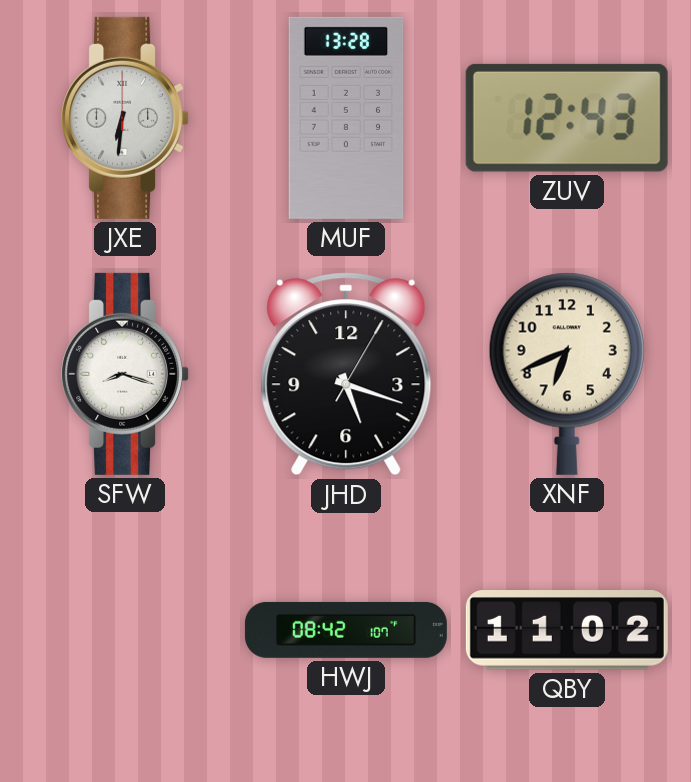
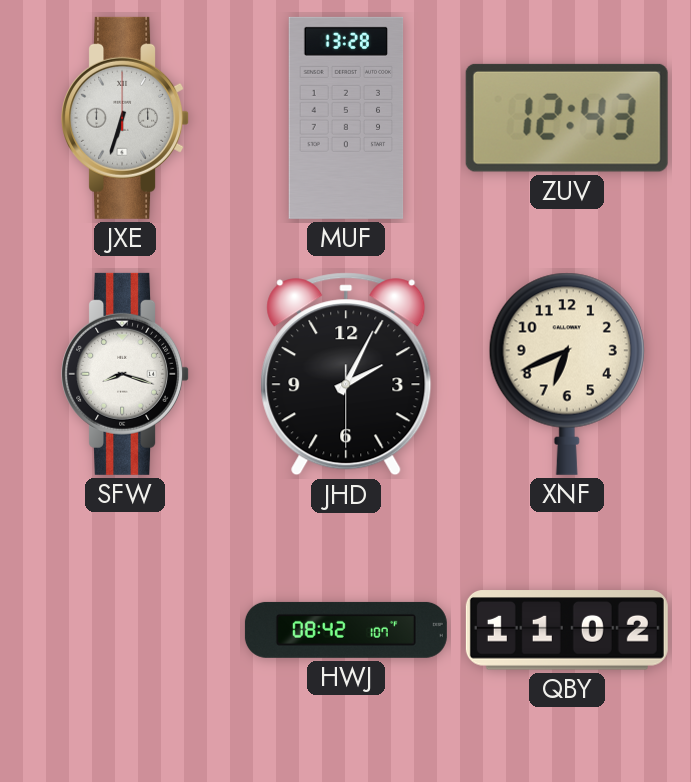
JXE: 6:31 -> 6:33 (126, 118)
JHD: 5:18 -> 2:04 (346, 374)
